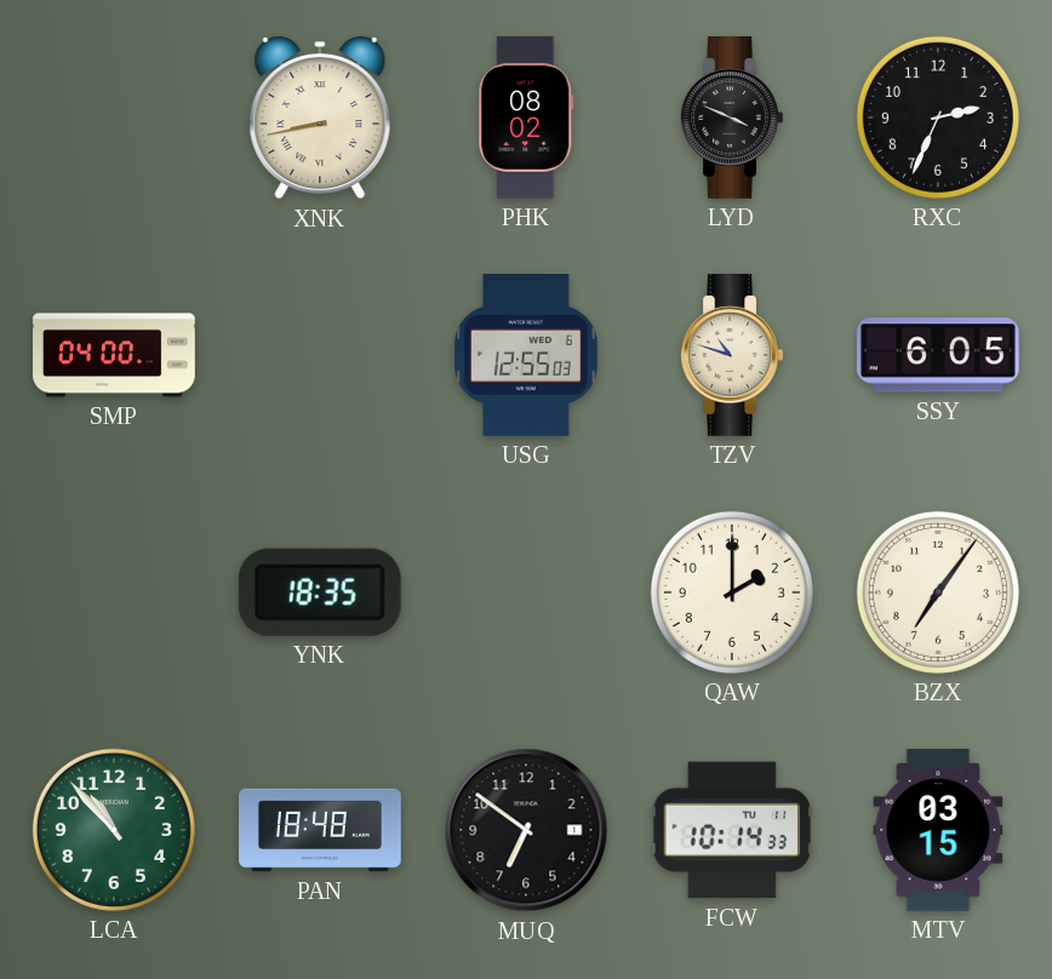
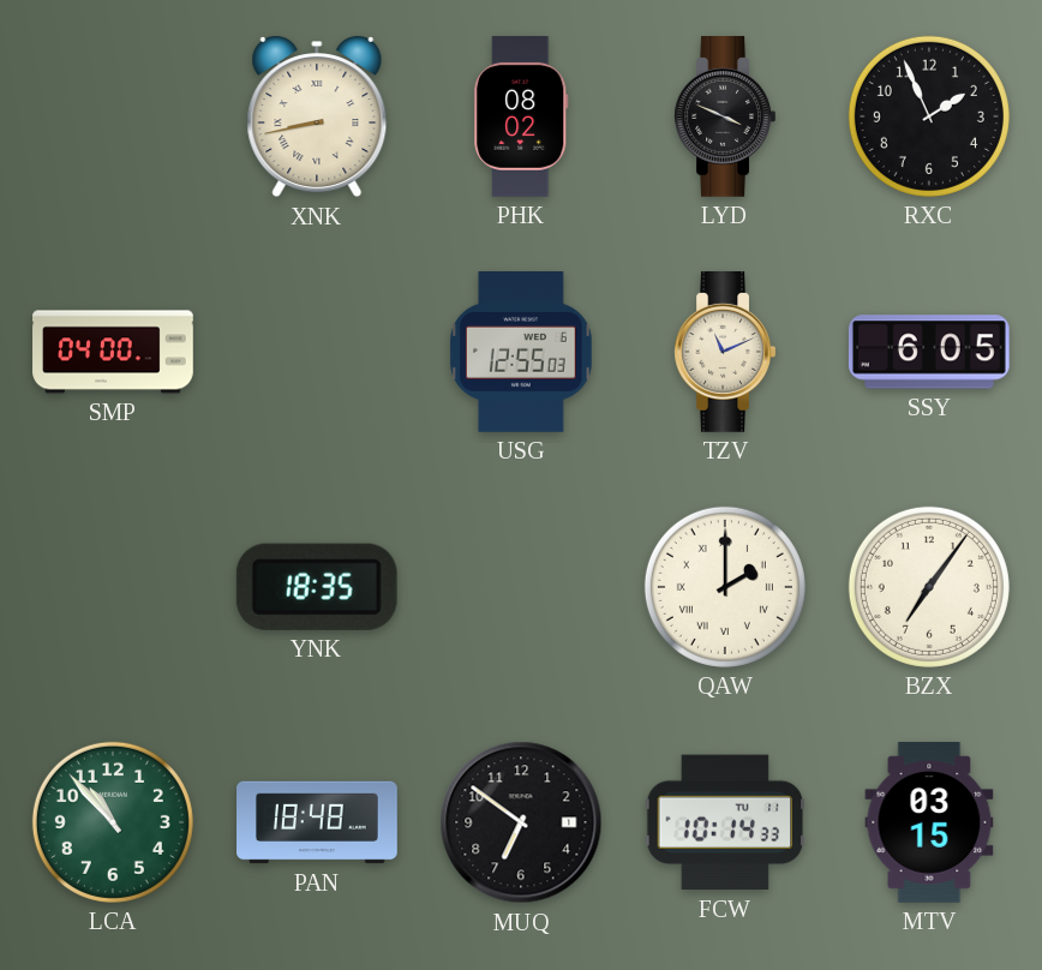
RXC: 2:34 -> 1:56 (929, 116)
TZV: 10:48 -> 11:11 (725, 353)
QAW numerals: Arabic -> Roman (725, 587)
